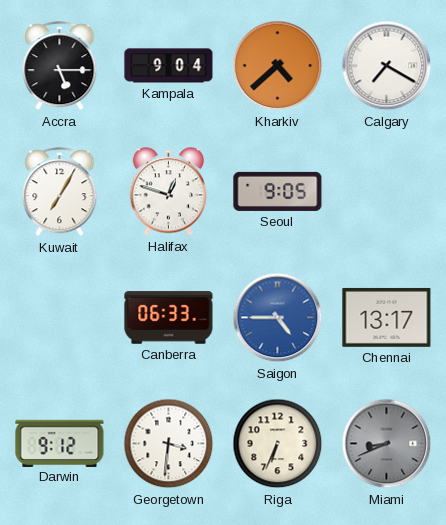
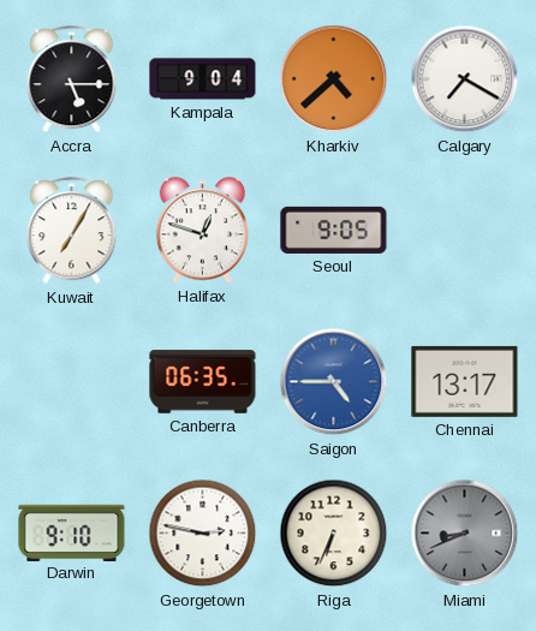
Canberra: 06:33 -> 06:35 (203, 382)
Darwin: 9:12 -> 9:10 (72, 532)
Georgetown: 3:31 -> 2:47 (203, 534)
